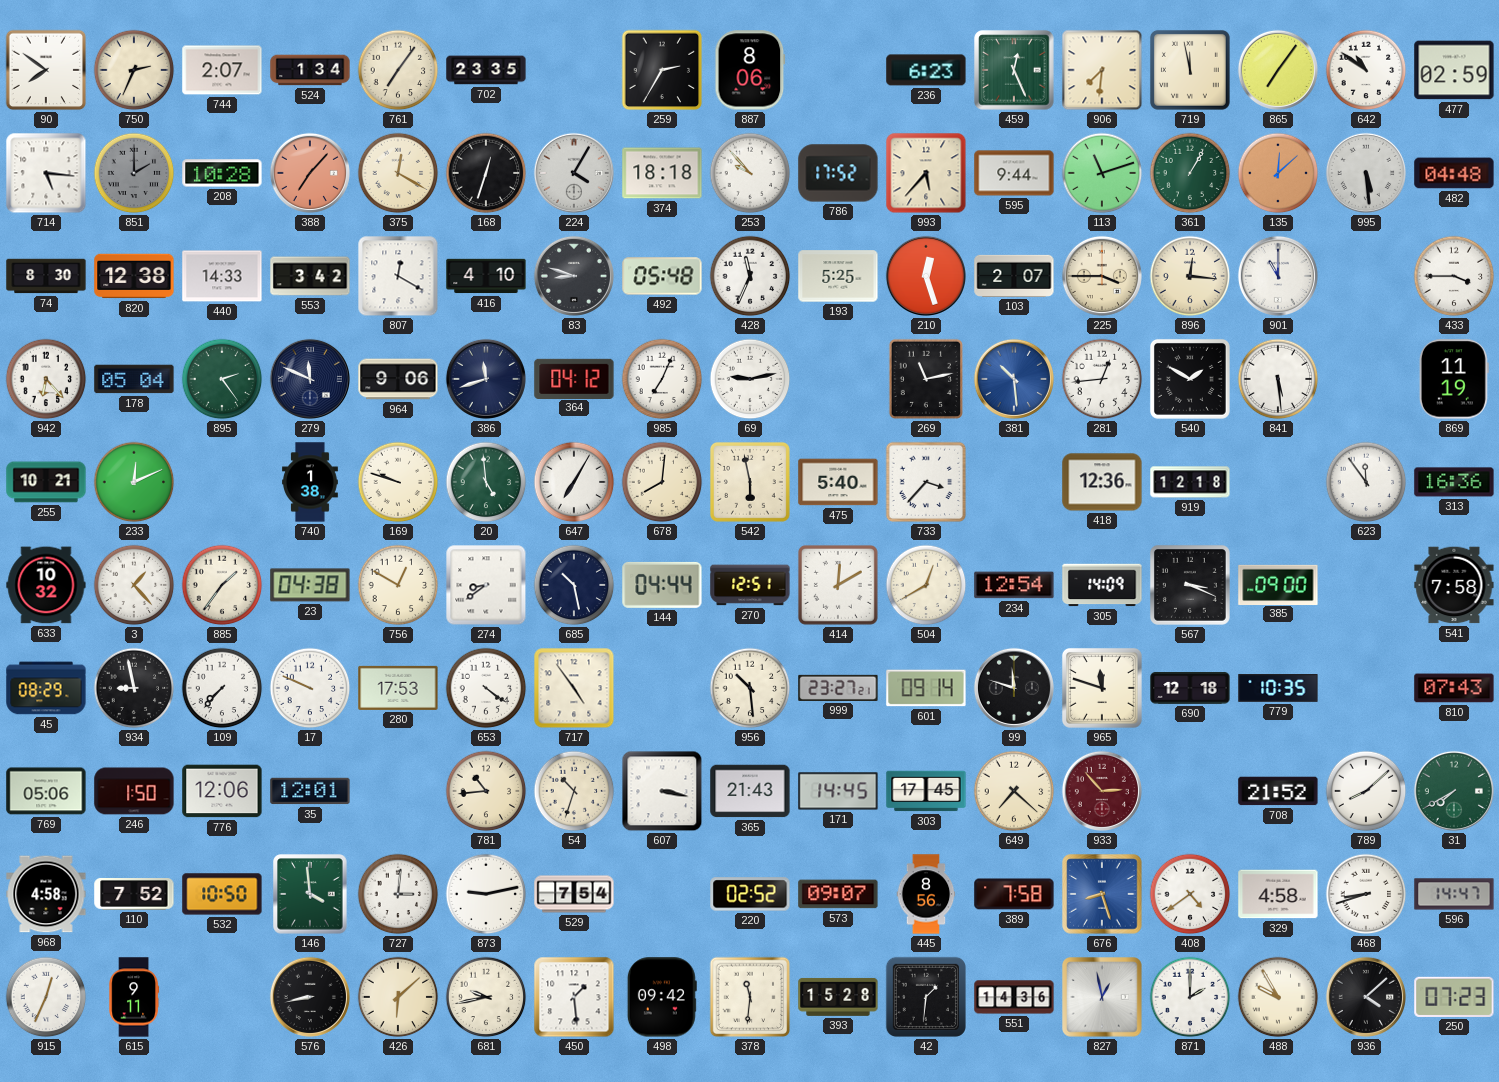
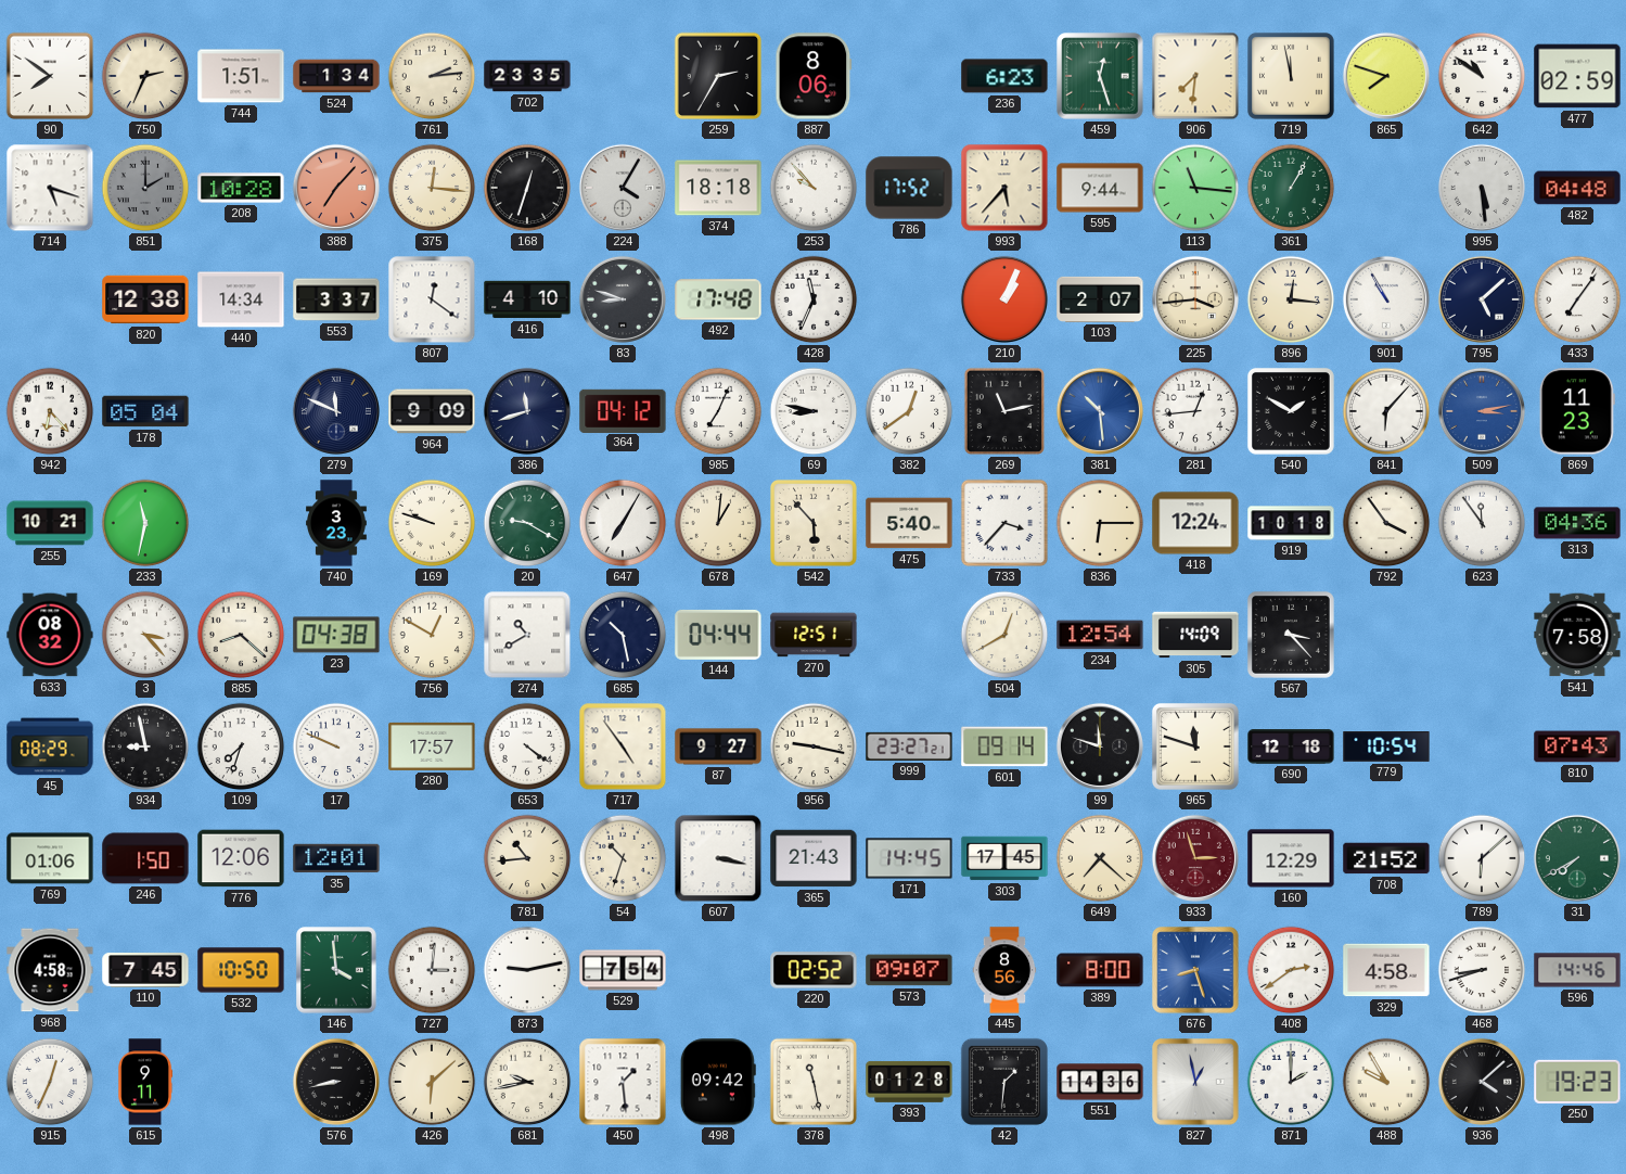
744: 2:07 -> 1:51 (241, 76)
761: 7:06 -> 2:14 (432, 76)
459: 12:26 -> 12:27 (1100, 76)
865: 7:06 -> 7:48 (1386, 76)
714: 5:16 -> 5:18 (50, 188)
375: 12:20 -> 12:16 (432, 188)
113: 11:12 -> 11:16 (1195, 188)
135: 12:08 -> none (1278, 173)
74: 8:30 -> none (46, 276)
440: 14:33 -> 14:34 (241, 299)
553: 3:42 -> 3:37 (336, 299)
807: 12:20 -> 12:21 (432, 299)
492: 05:48 -> 17:48 (718, 299)
193: 5:25 -> none (838, 276)
210: 12:27 -> 1:04 (1004, 299)
225: 3:45 -> 3:44 (1195, 299)
901: 11:00 -> 10:55 (1386, 299)
795: none -> 5:08 (1482, 299)
433: 3:45 -> 7:06 (1577, 299)
895: 2:24 -> none (222, 379)
964: 9:06 -> 9:09 (432, 411)
69: 9:13 -> 8:47 (814, 411)
382: none -> 12:39 (909, 411)
841: 5:29 -> 6:07 (1386, 411)
509: none -> 3:13 (1482, 411)
869: 11:19 -> 11:23 (1577, 411)
233: 12:11 -> 11:32 (145, 523)
740: 1:38 -> 3:23 (337, 523)
20: 4:59 -> 9:20 (527, 523)
678: 8:01 -> 1:01 (718, 523)
542: 5:58 -> 5:53 (814, 523)
836: none -> 6:15 (1100, 523)
418: 12:36 -> 12:24 (1195, 523)
919: 12:18 -> 10:18 (1291, 523)
792: none -> 3:54 (1386, 523)
313: 16:36 -> 04:36 (1577, 523)
633: 10:32 -> 08:32 (50, 635)
3: 1:23 -> 3:23 (145, 635)
885: 1:36 -> 8:22 (241, 635)
274: 8:39 -> 10:40 (527, 635)
414: 12:10 -> none (838, 585)
567: 3:19 -> 3:23 (1291, 635)
385: 09:00 -> none (1278, 584)
109: 7:37 -> 7:33 (241, 746)
280: 17:53 -> 17:57 (432, 746)
87: none -> 9:27 (718, 746)
956: 10:29 -> 9:17 (814, 746)
779: 10:35 -> 10:54 (1386, 748)
769: 05:06 -> 01:06 (50, 858)
933: 2:53 -> 2:57 (1195, 858)
160: none -> 12:29 (1291, 858)
789: 8:08 -> 6:08 (1482, 858)
110: 7:52 -> 7:45 (145, 970)
389: 7:58 -> 8:00 (1100, 970)
408: 4:39 -> 2:39 (1291, 970)
596: 14:47 -> 14:46 (1577, 970)
378: 11:31 -> 11:28 (814, 1082)
393: 15:28 -> 01:28 (909, 1082)
250: 07:23 -> 19:23 (1577, 1082)
